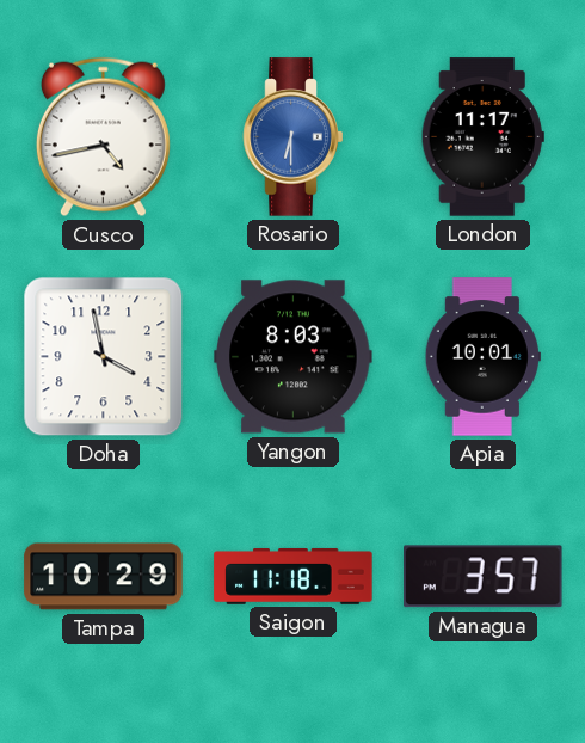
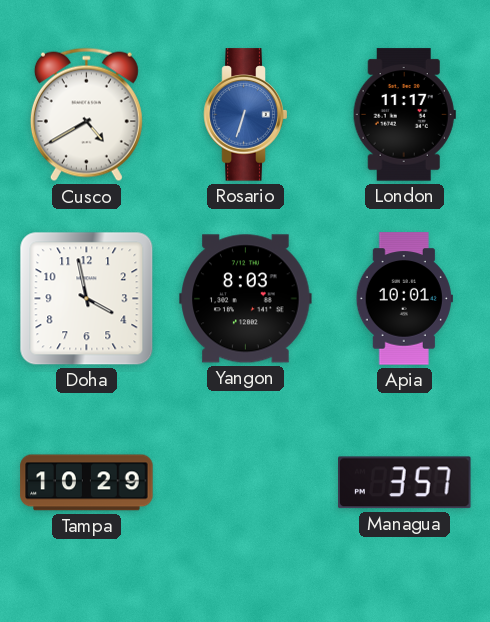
Cusco: 4:43 -> 4:40 (86, 115)
Rosario: 6:30 -> 6:33 (246, 115)
Saigon: 11:18 -> none (294, 576)
